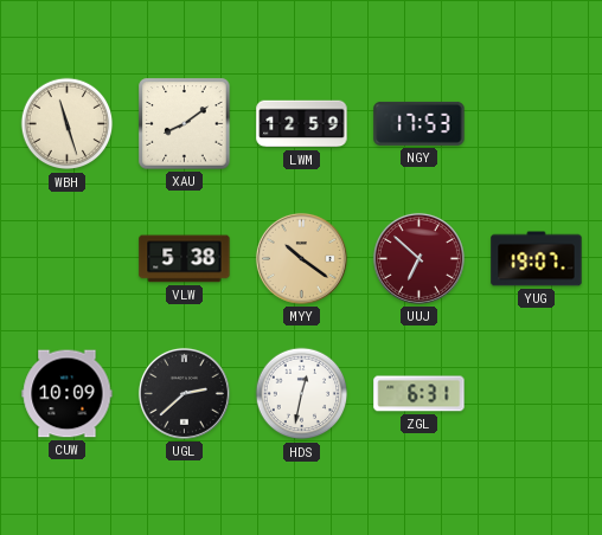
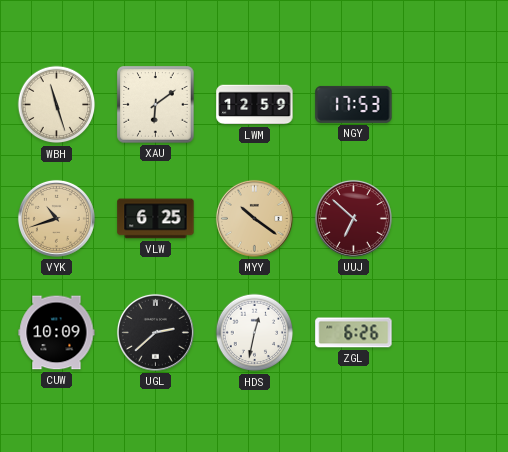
XAU: 8:09 -> 6:09 (156, 105)
VYK: none -> 10:42 (56, 218)
VLW: 5:38 -> 6:25 (156, 219)
YUG: 19:07 -> none (537, 259)
ZGL: 6:31 -> 6:26 (354, 333)
